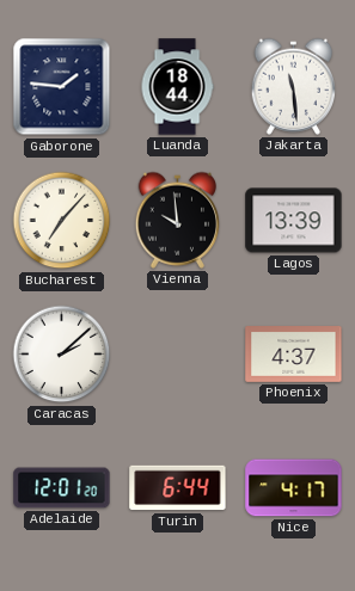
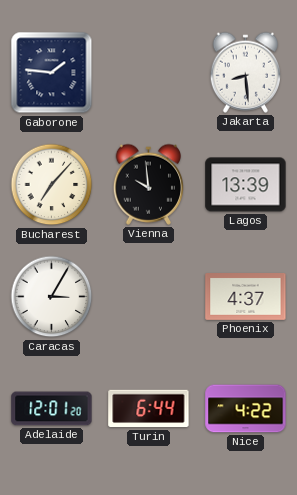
Luanda: 18:44 -> none (177, 87)
Jakarta: 11:29 -> 8:29 (246, 72)
Caracas: 2:08 -> 3:05 (52, 297)
Nice: 4:17 -> 4:22 (246, 409)
